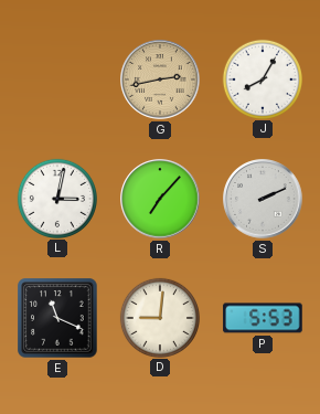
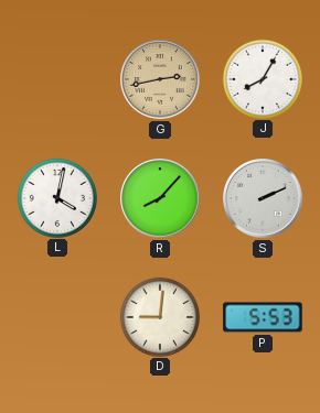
L: 3:02 -> 4:02 (56, 197)
R: 7:07 -> 8:07 (160, 198)
E: 11:19 -> none (57, 318)
